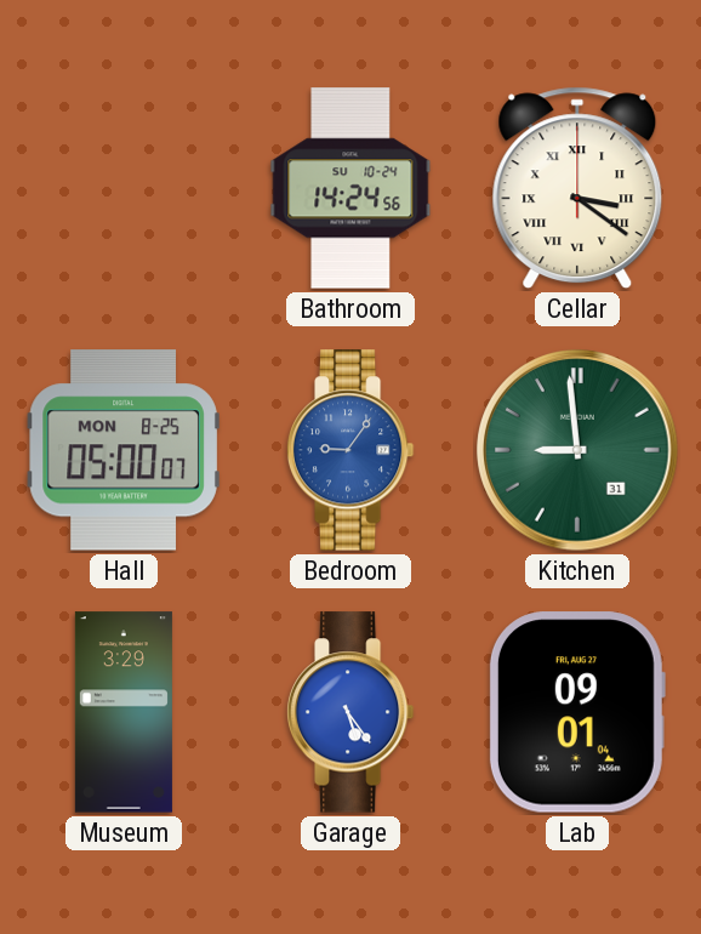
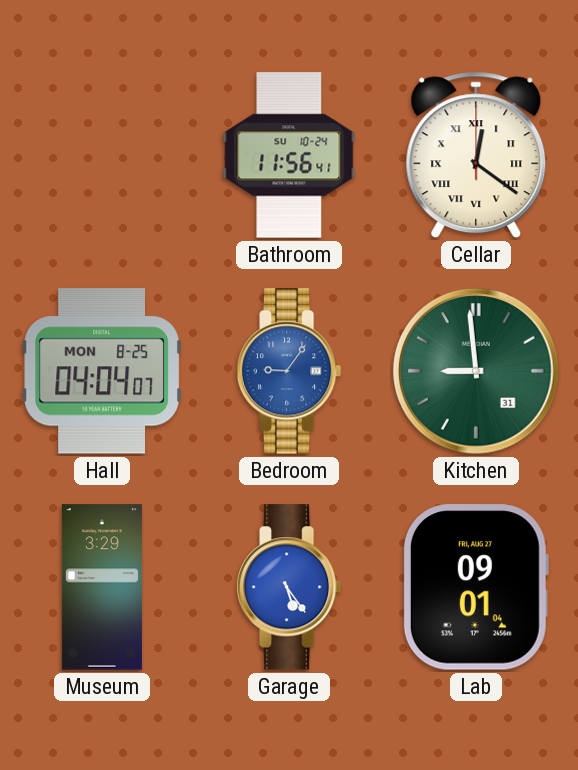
Bathroom: 14:24 -> 11:56 (289, 155)
Cellar: 3:21 -> 12:21 (476, 155)
Hall: 05:00 -> 04:04 (102, 371)
